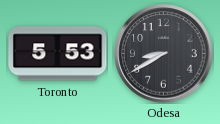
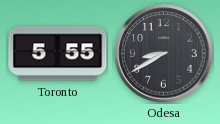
Toronto: 5:53 -> 5:55 (58, 54)
